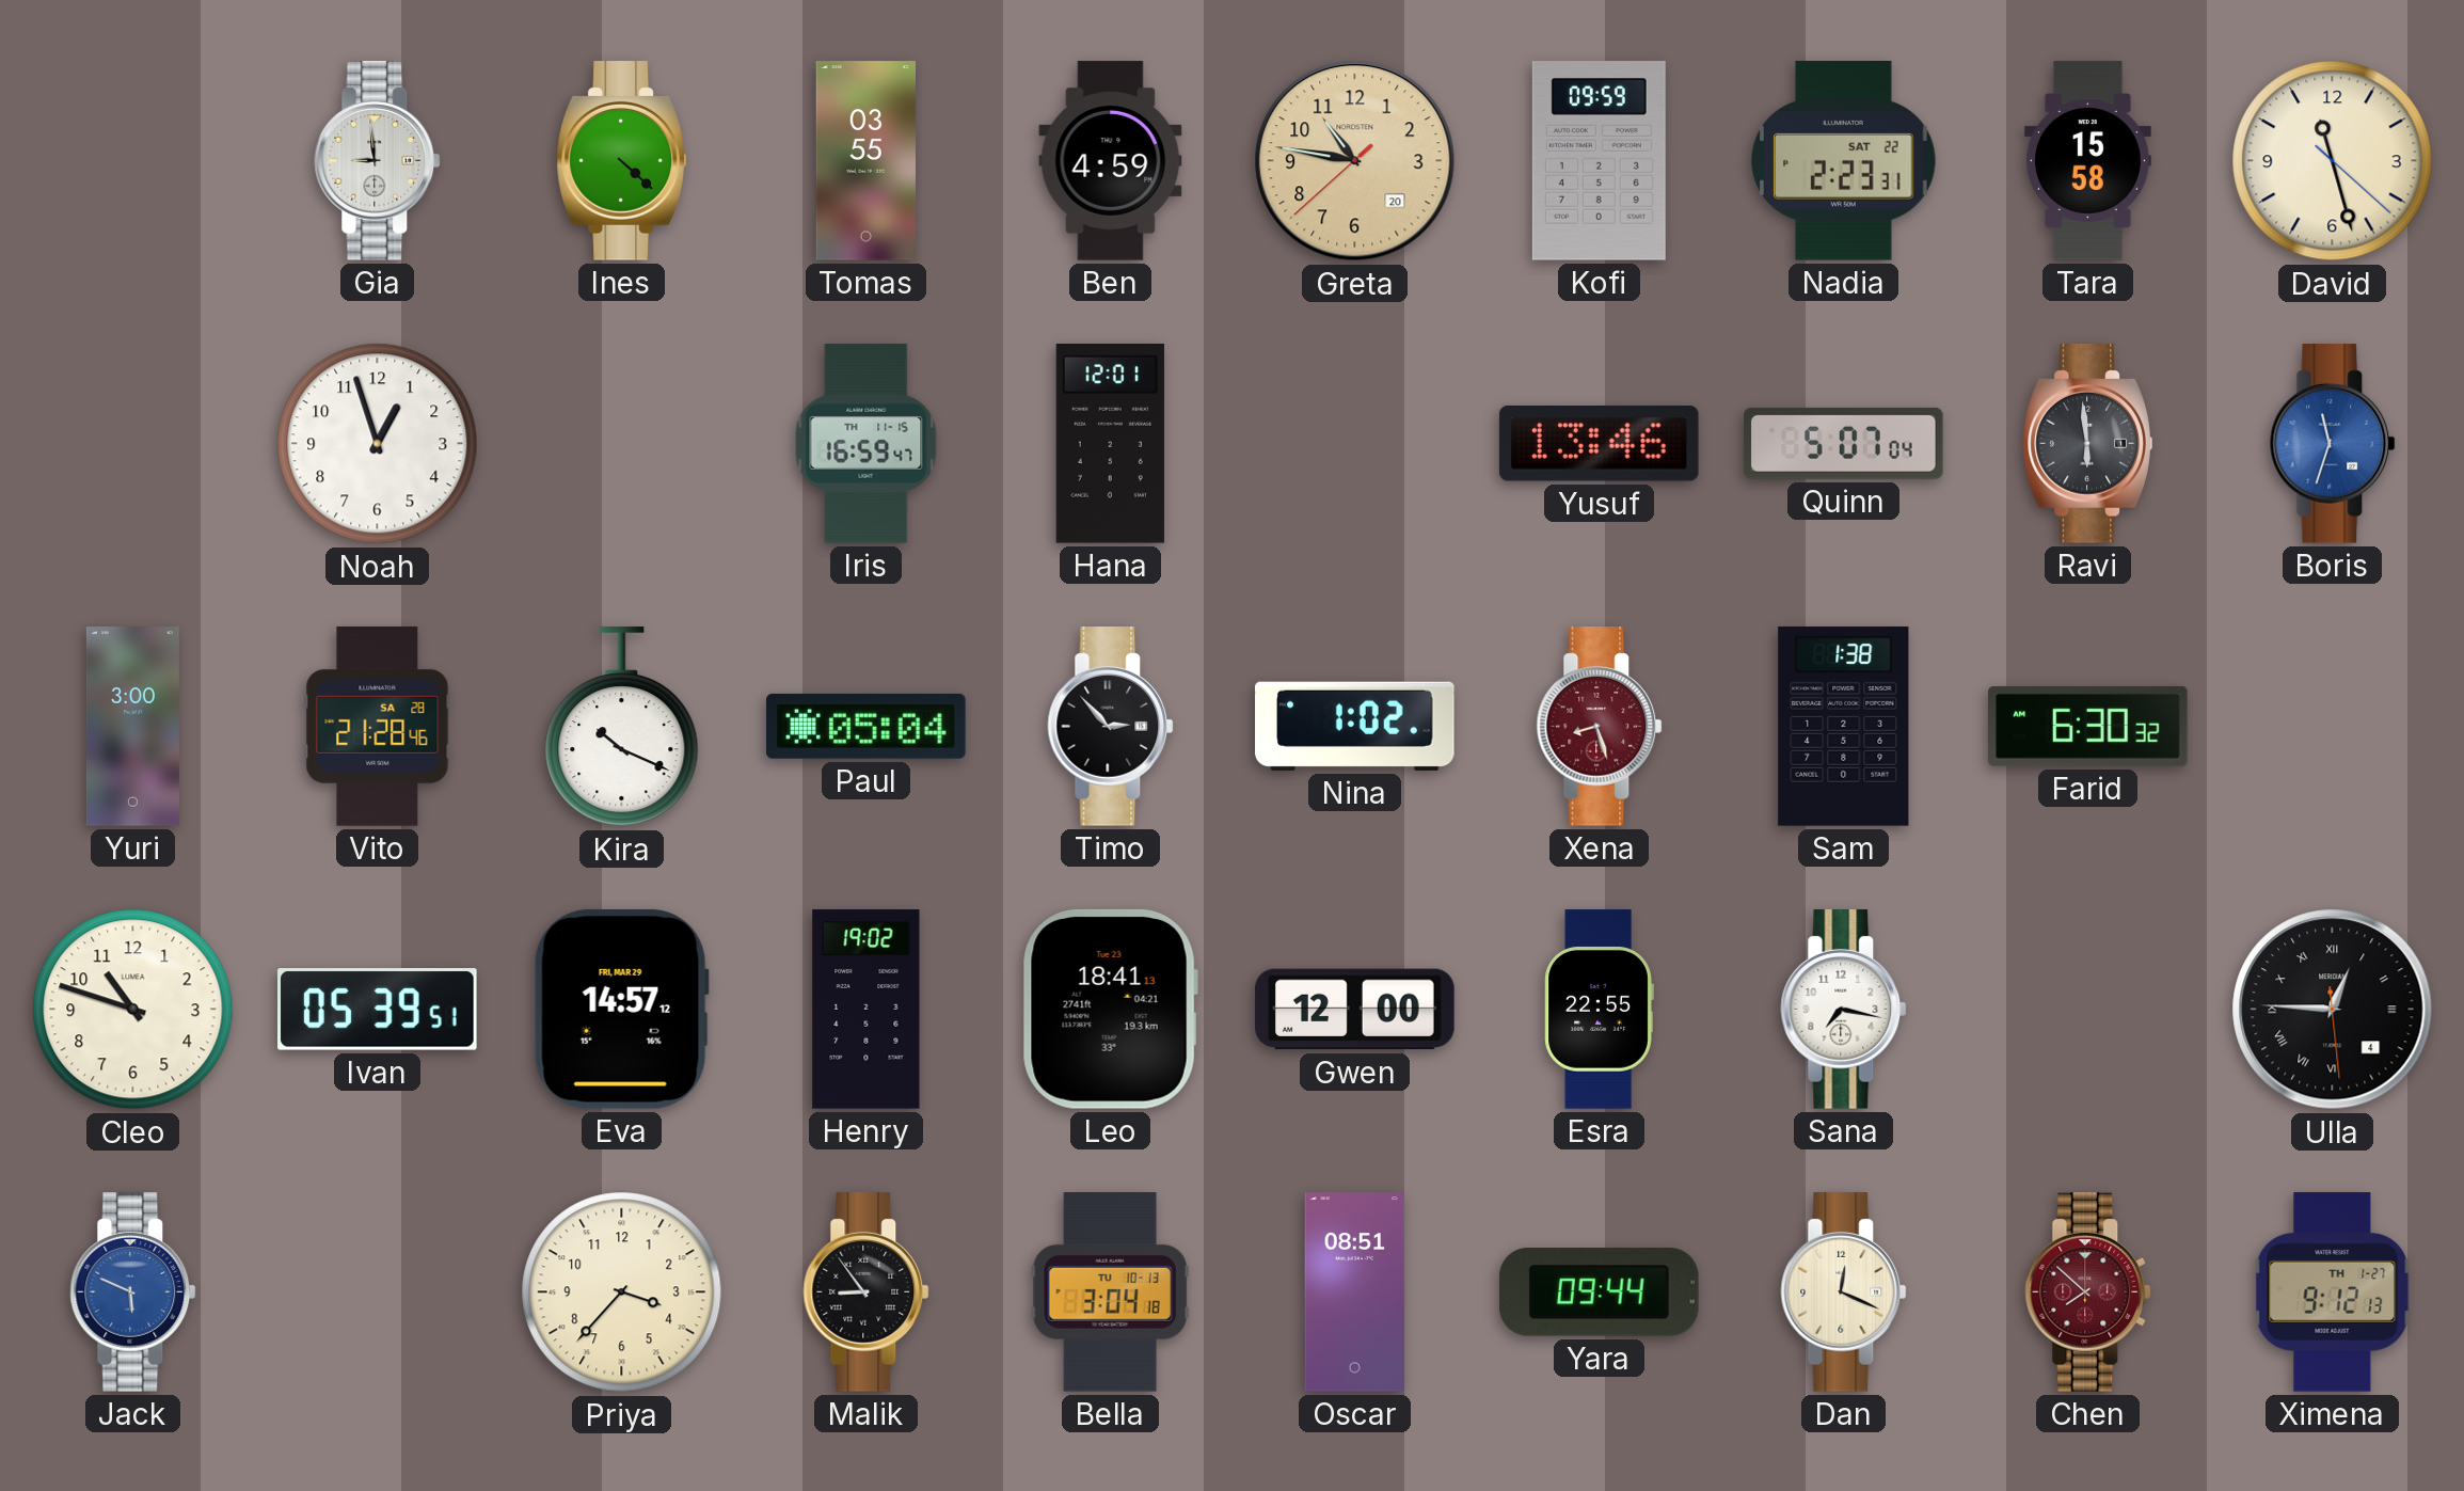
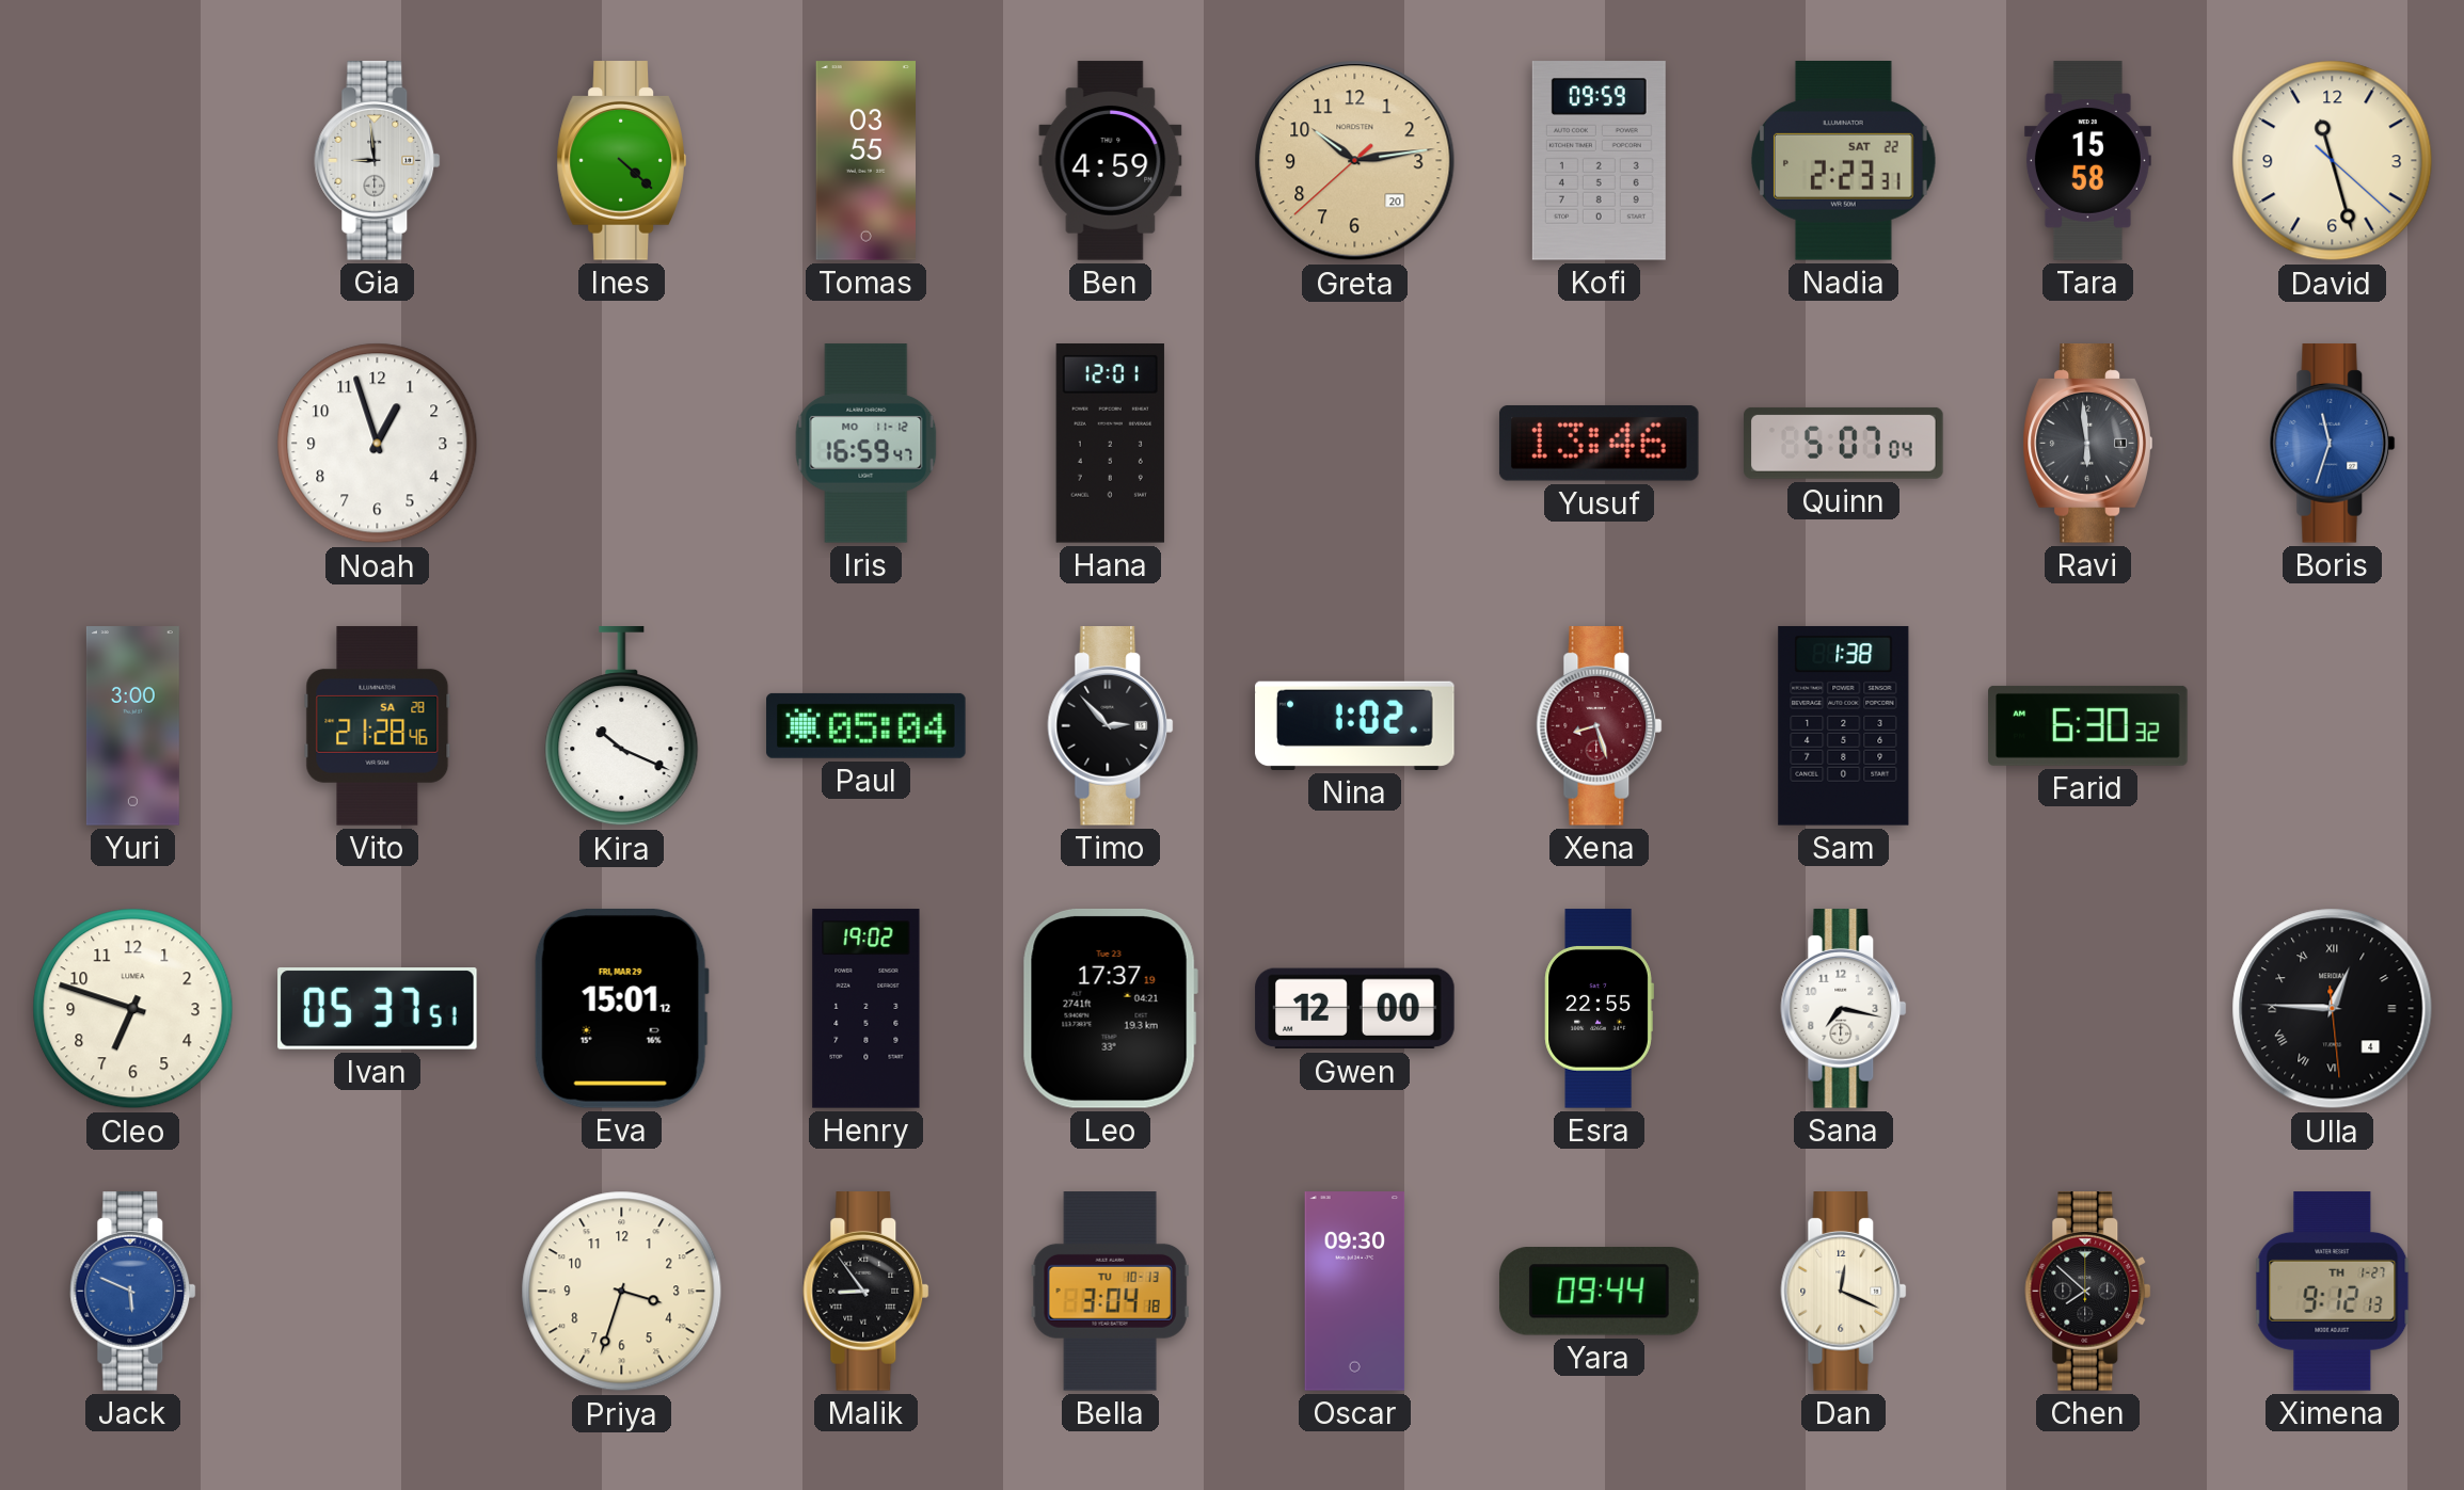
Greta: 10:46 -> 10:13 (1355, 161)
Iris date: TH 11-15 -> MO 11-12 (867, 444)
Cleo: 10:48 -> 6:48 (133, 1009)
Ivan: 05:39 -> 05:37 (378, 1009)
Eva: 14:57 -> 15:01 (621, 1008)
Leo: 18:41 -> 17:37 (1110, 1008)
Priya: 3:37 -> 3:33 (622, 1292)
Oscar: 08:51 -> 09:30 (1355, 1292)
Chen dial: burgundy -> black (2088, 1292)
